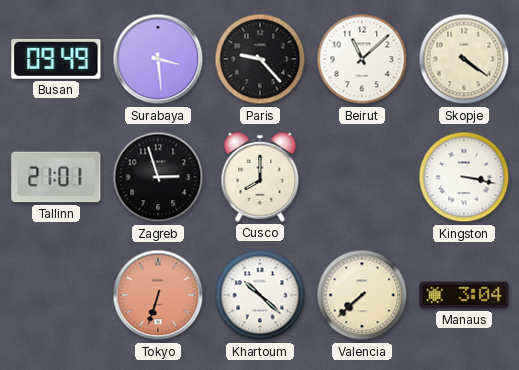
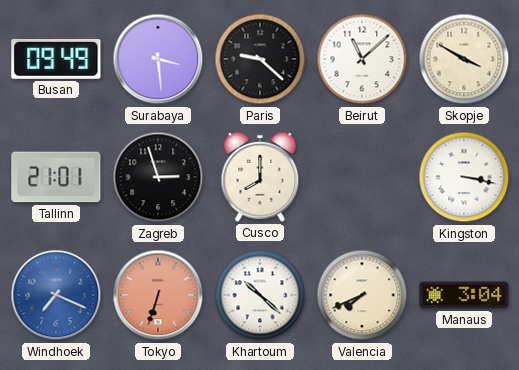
Paris: 9:23 -> 9:22 (260, 59)
Skopje: 4:21 -> 3:50 (464, 59)
Windhoek: none -> 7:19 (56, 295)
Valencia: 7:38 -> 7:41 (362, 295)
